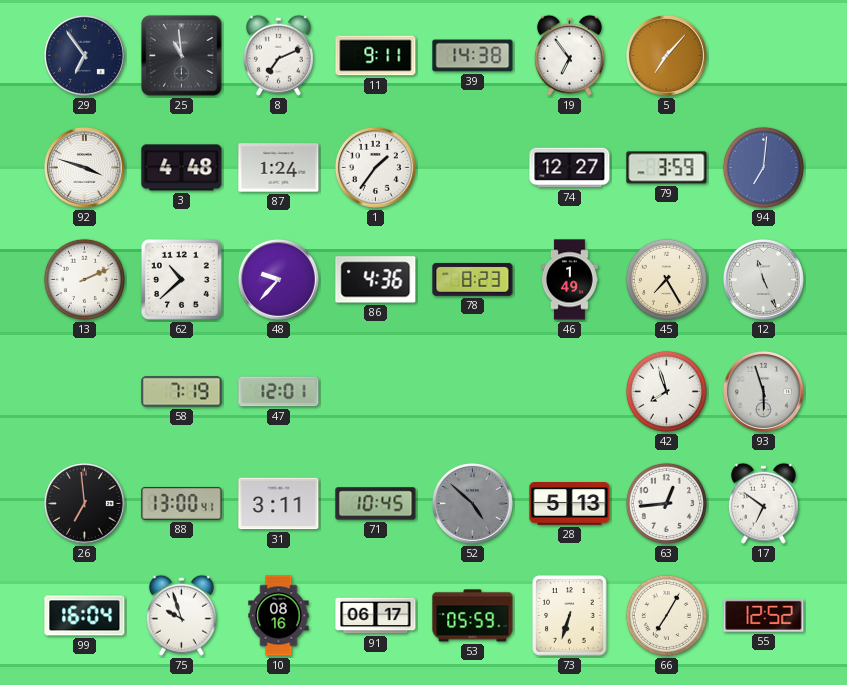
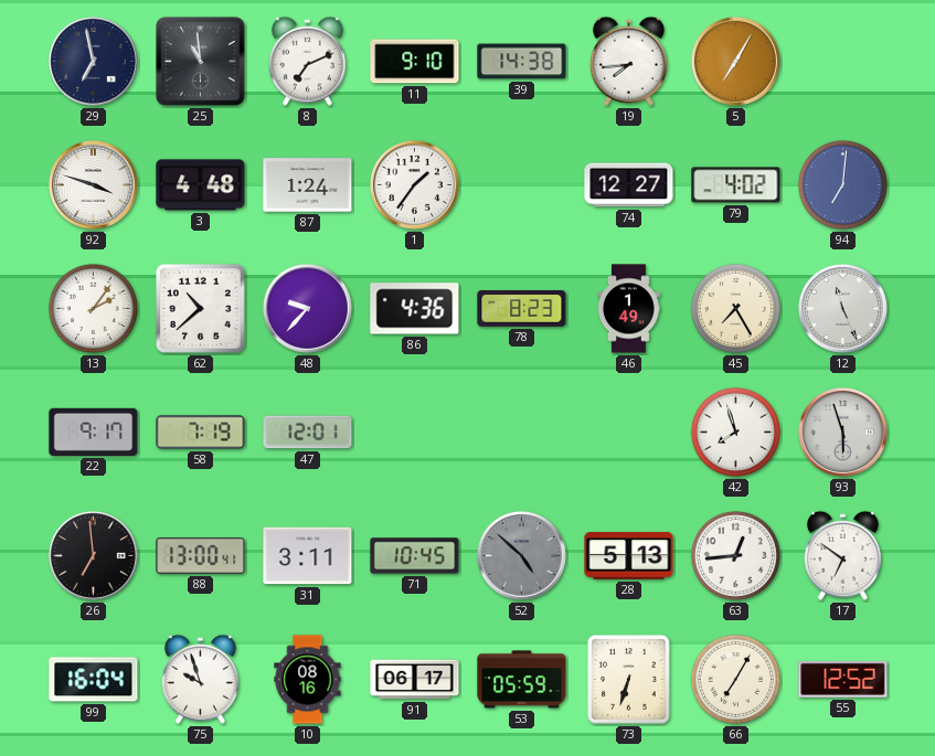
29: 6:54 -> 6:58 (93, 61)
11: 9:11 -> 9:10 (415, 62)
19: 6:54 -> 7:44 (628, 61)
5: 7:07 -> 7:05 (735, 61)
79: 3:59 -> 4:02 (736, 185)
13: 2:11 -> 2:06 (93, 308)
22: none -> 9:17 (94, 432)
